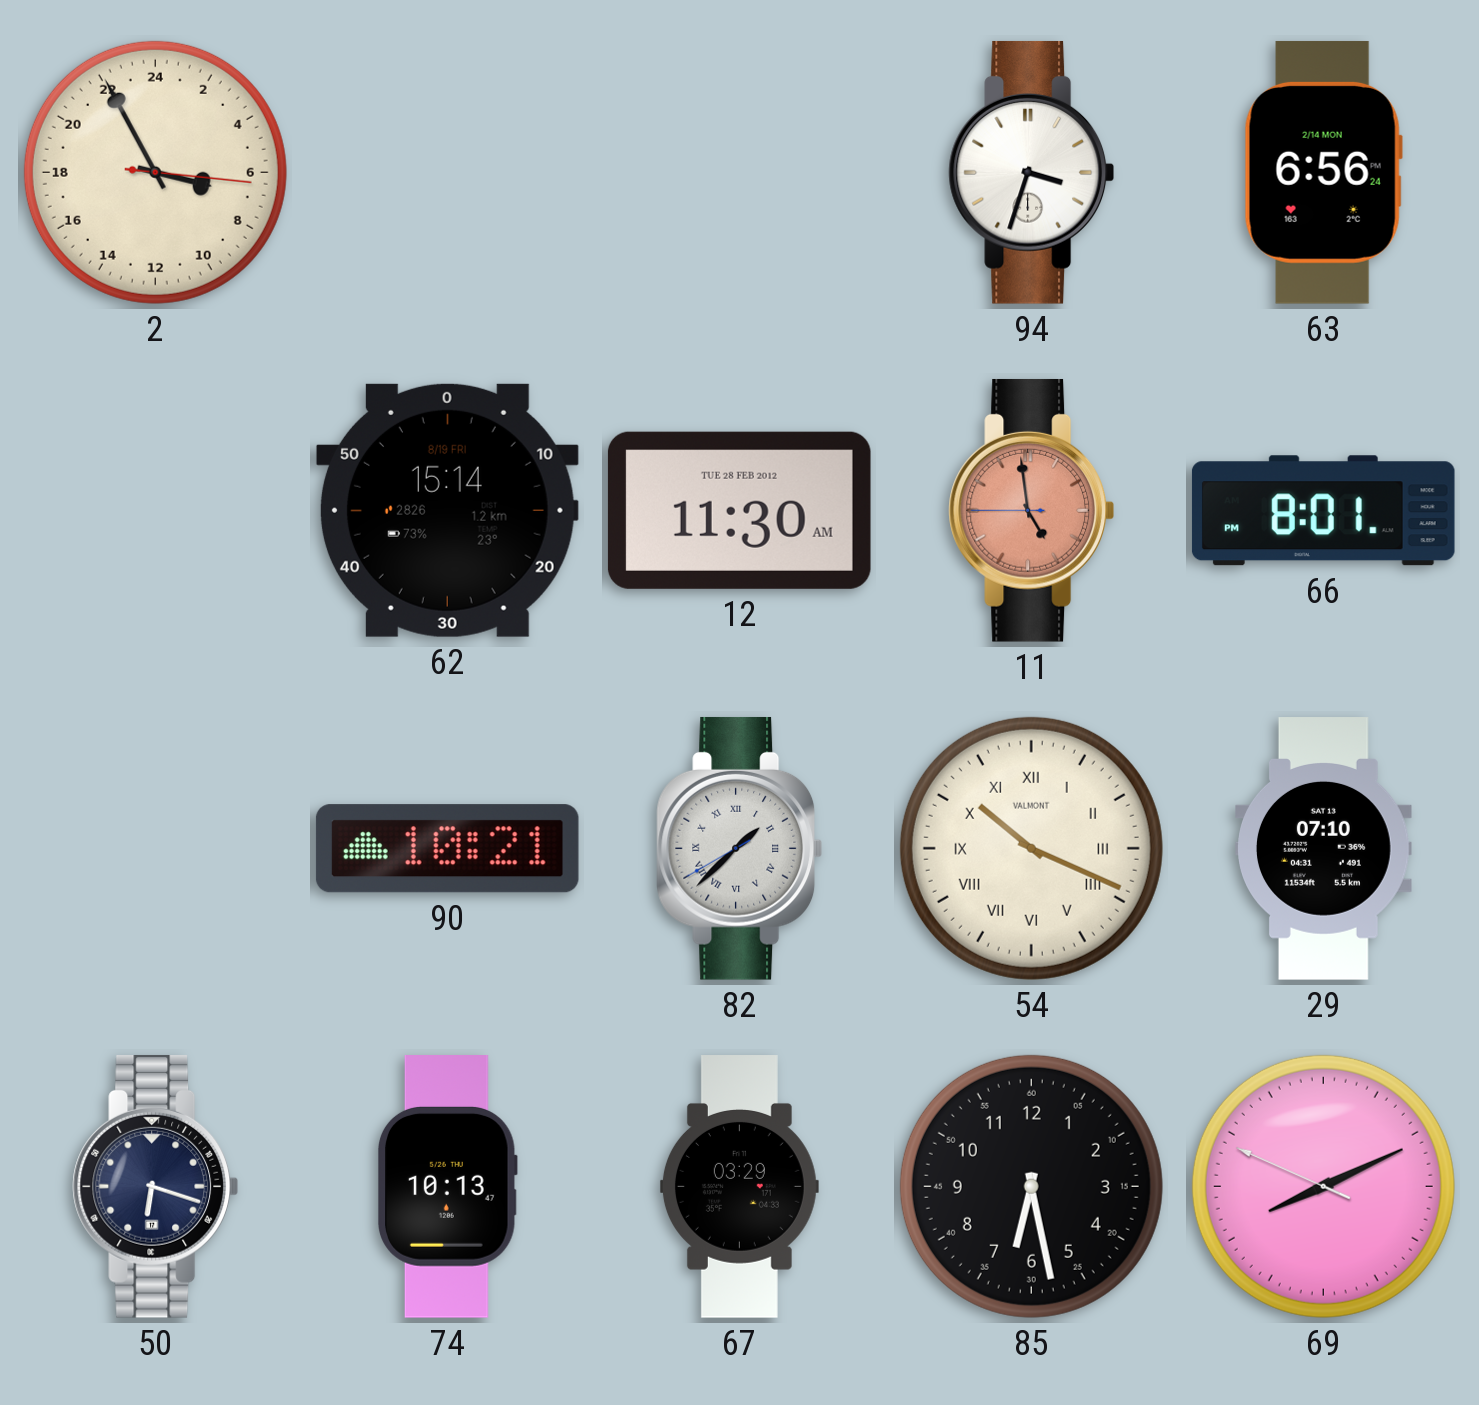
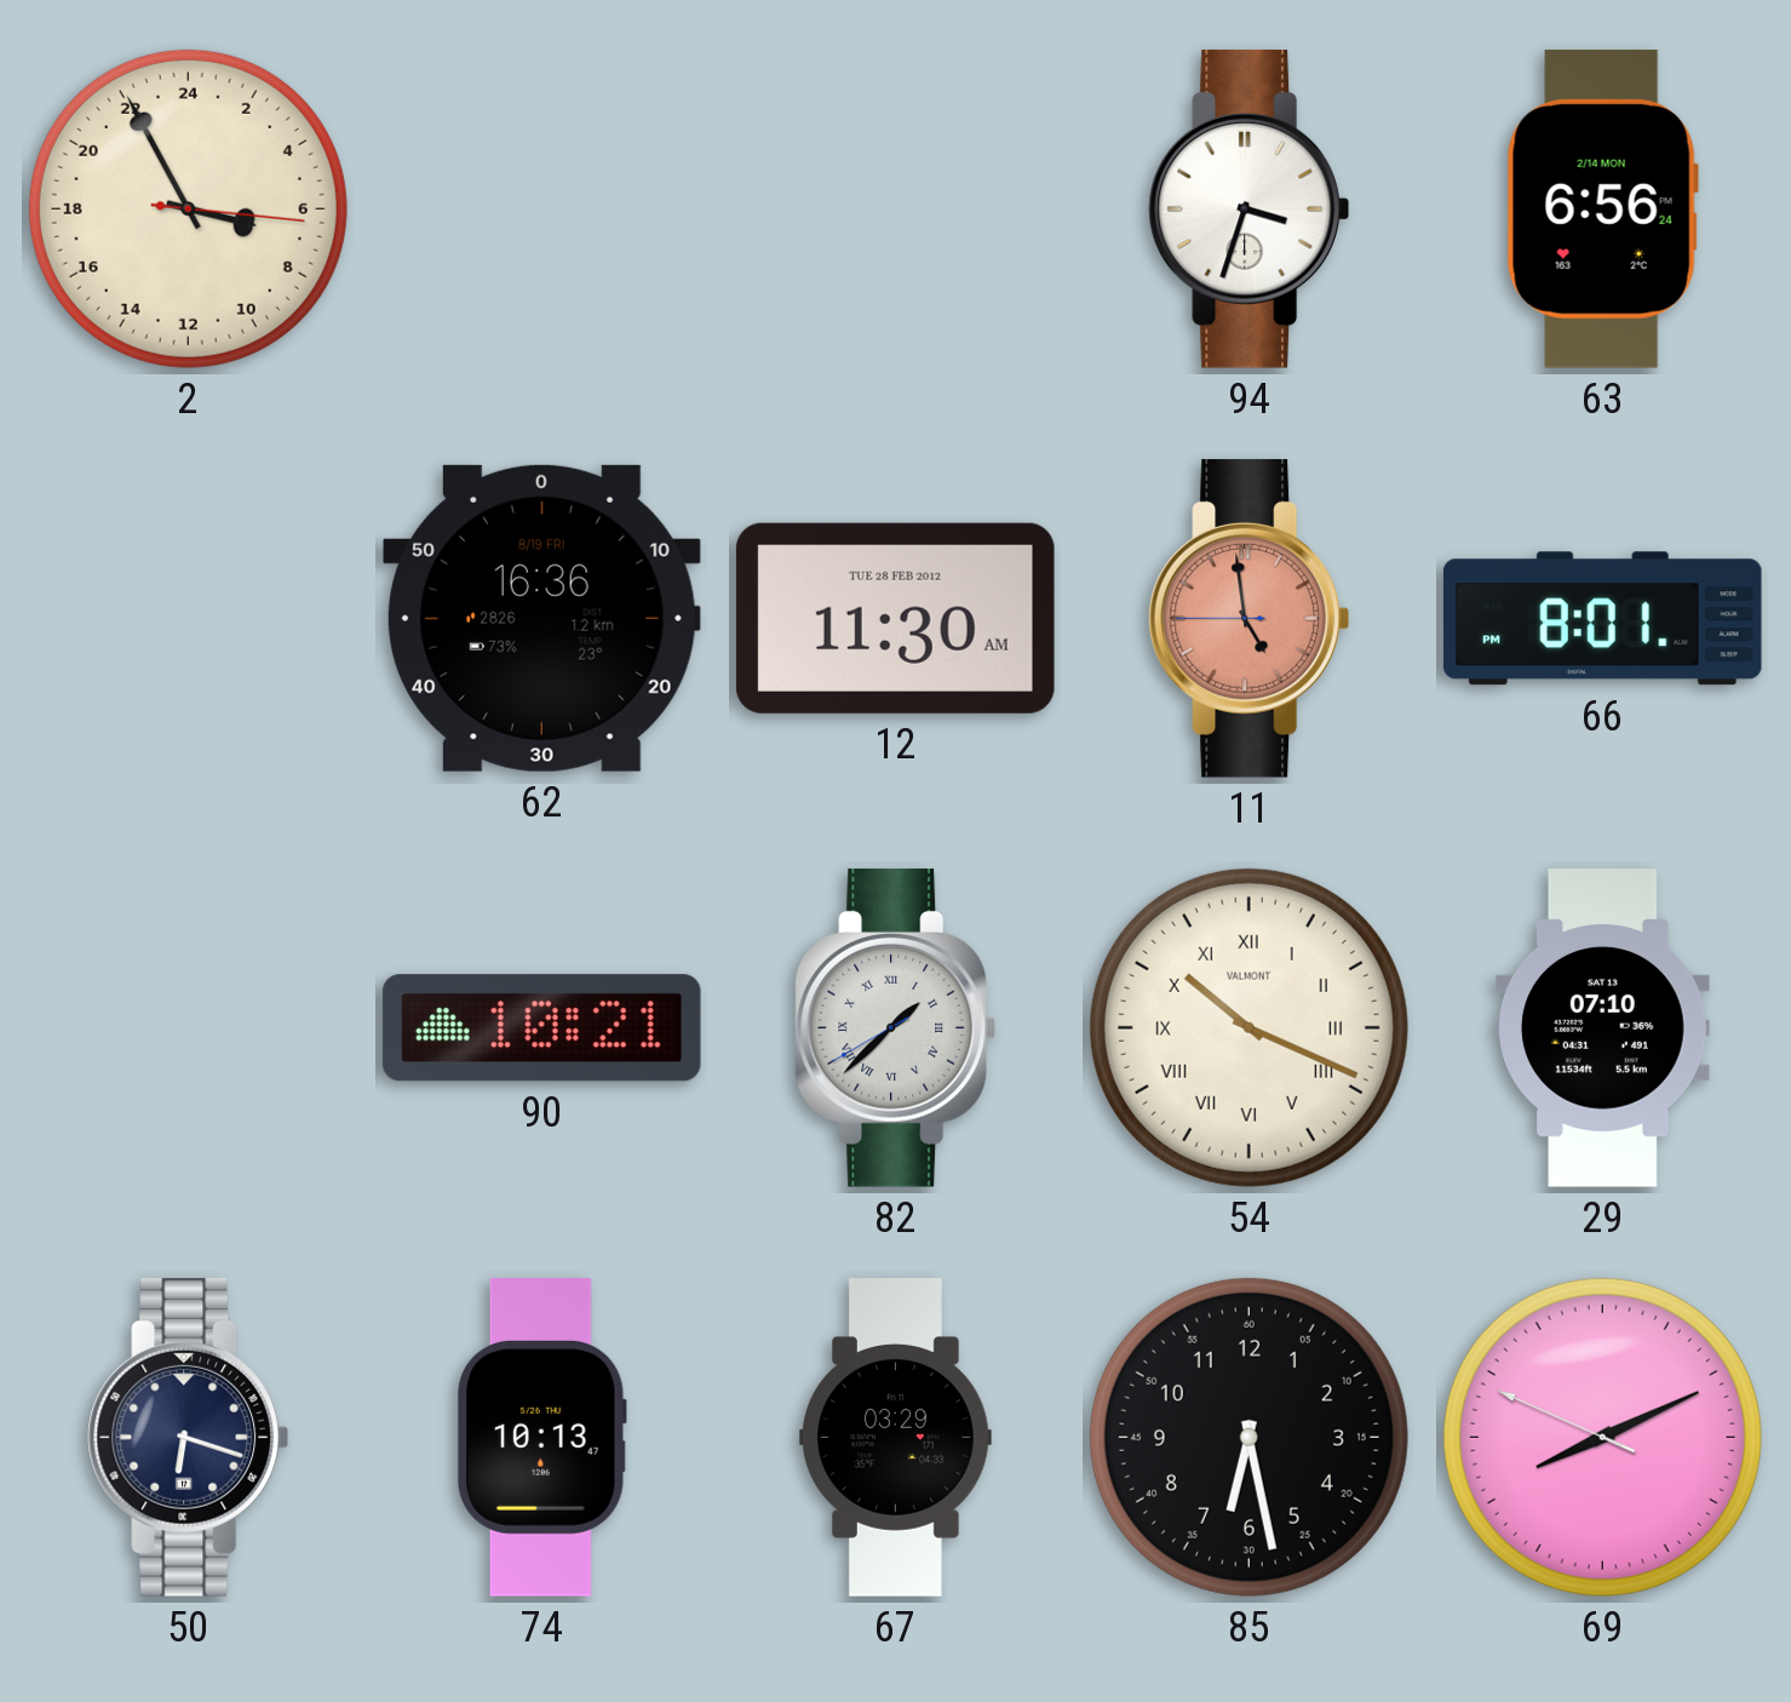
62: 15:14 -> 16:36 (541, 618)
